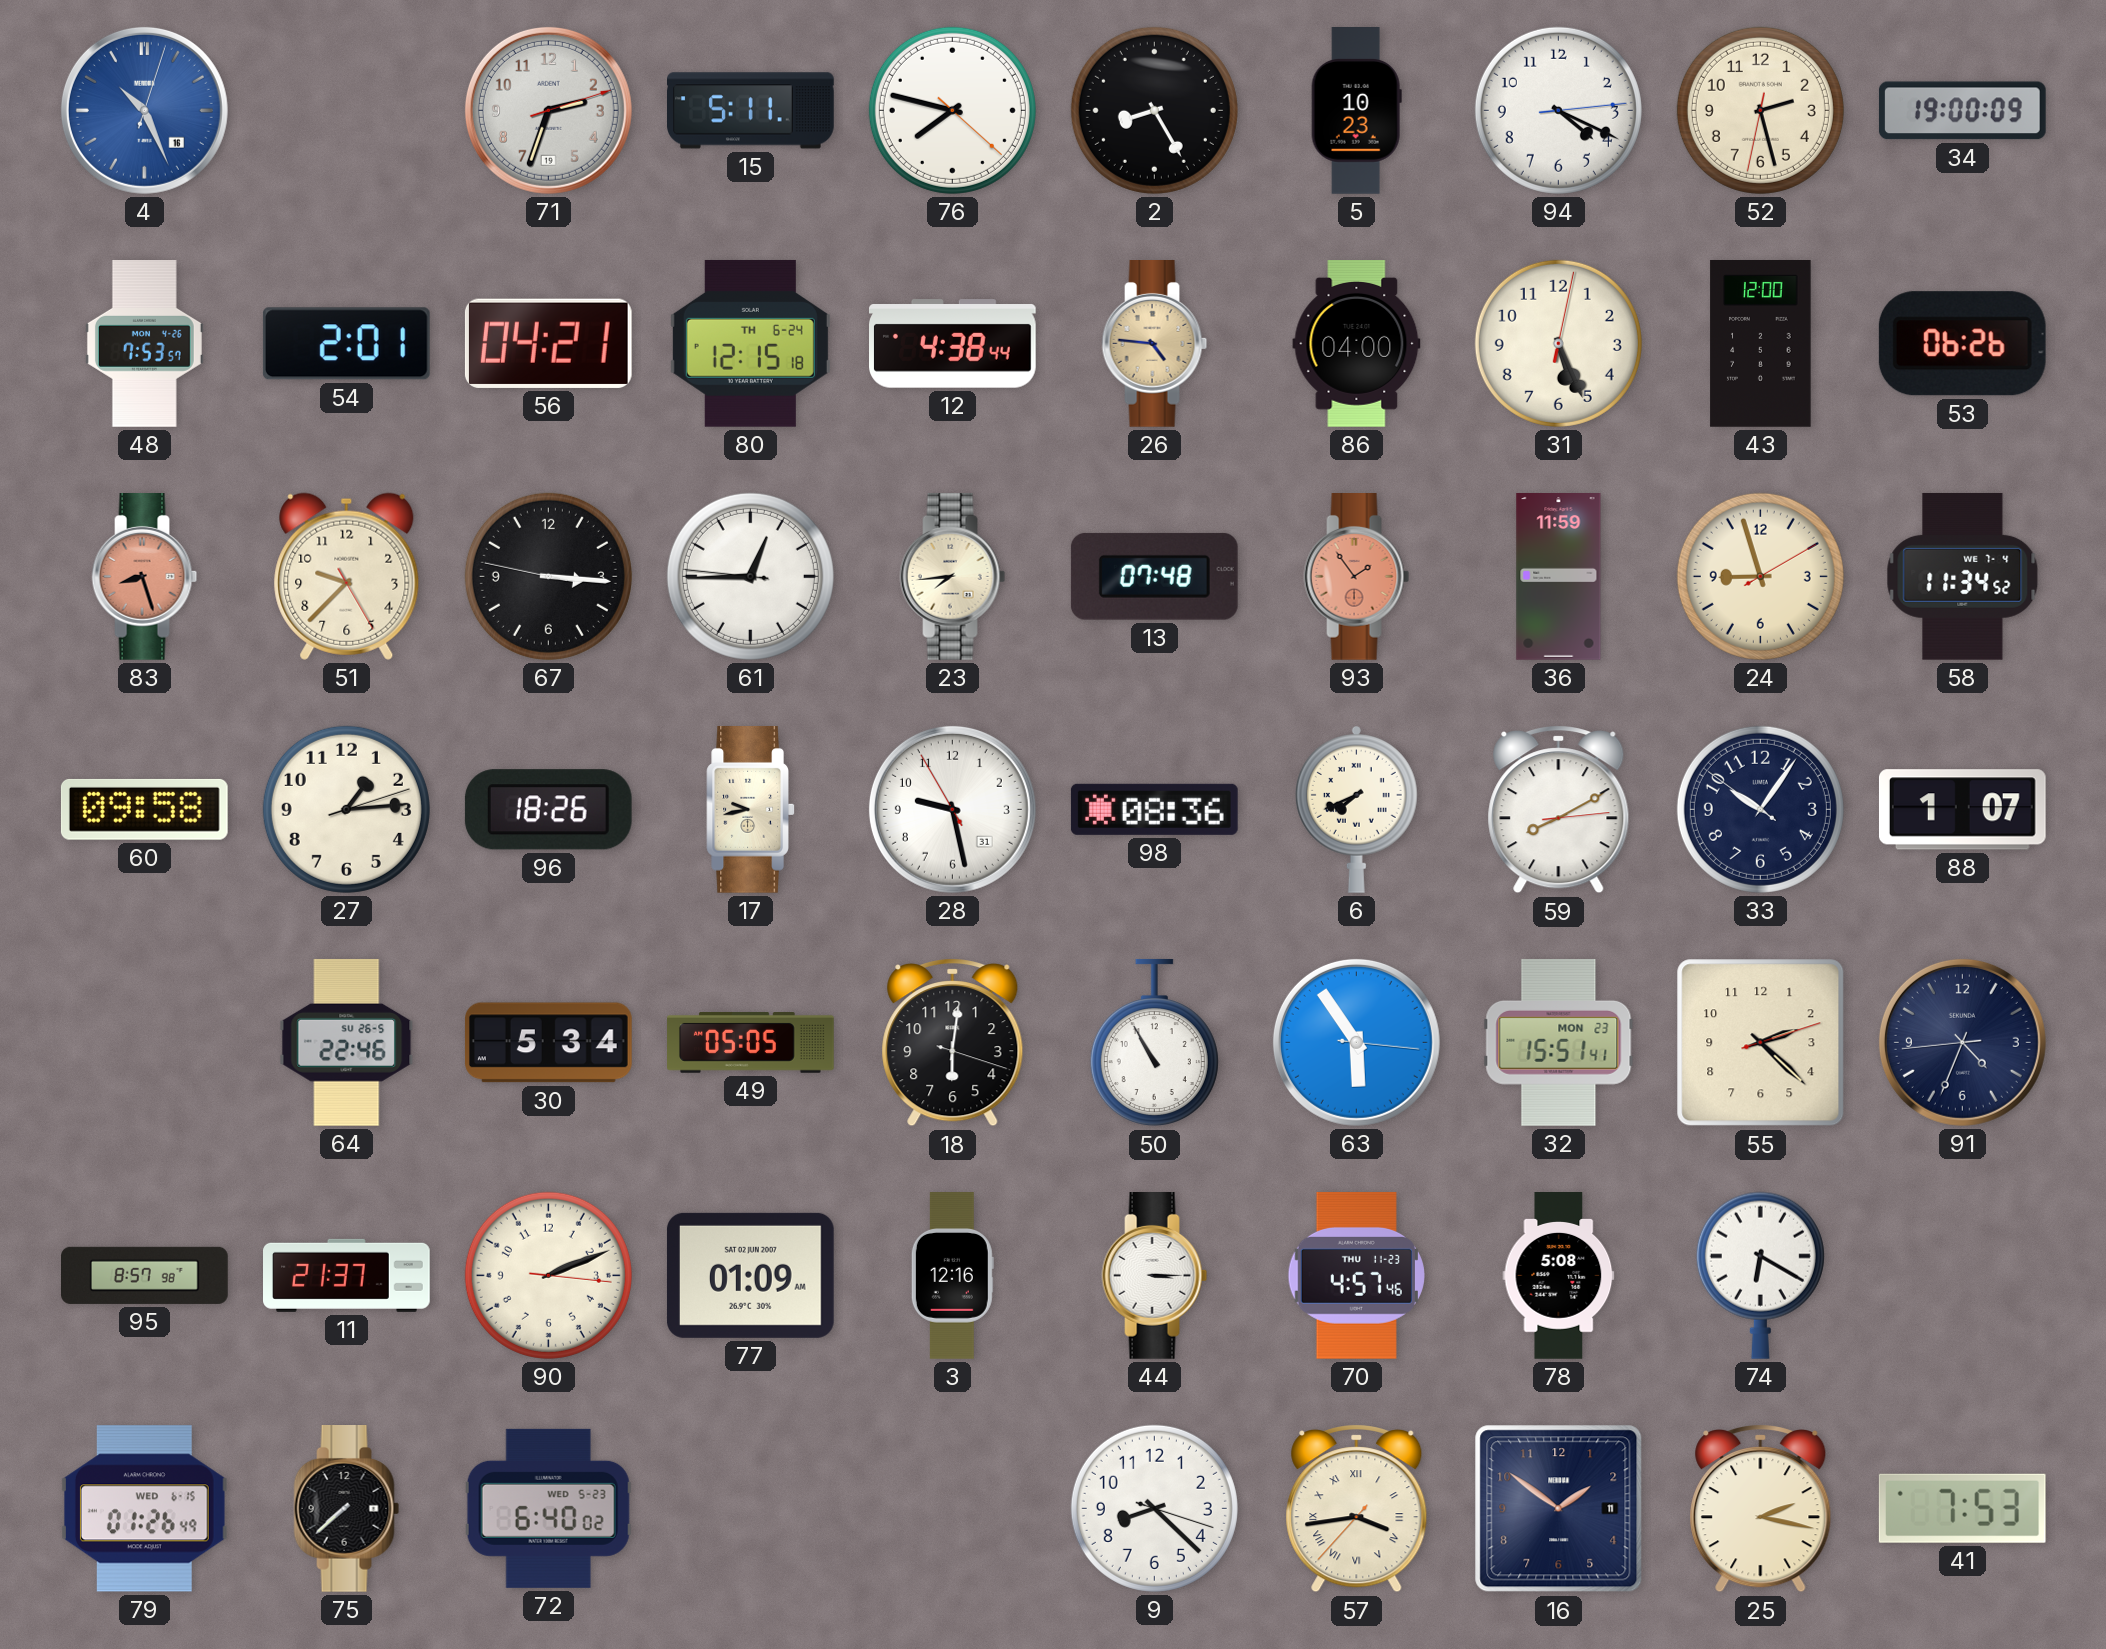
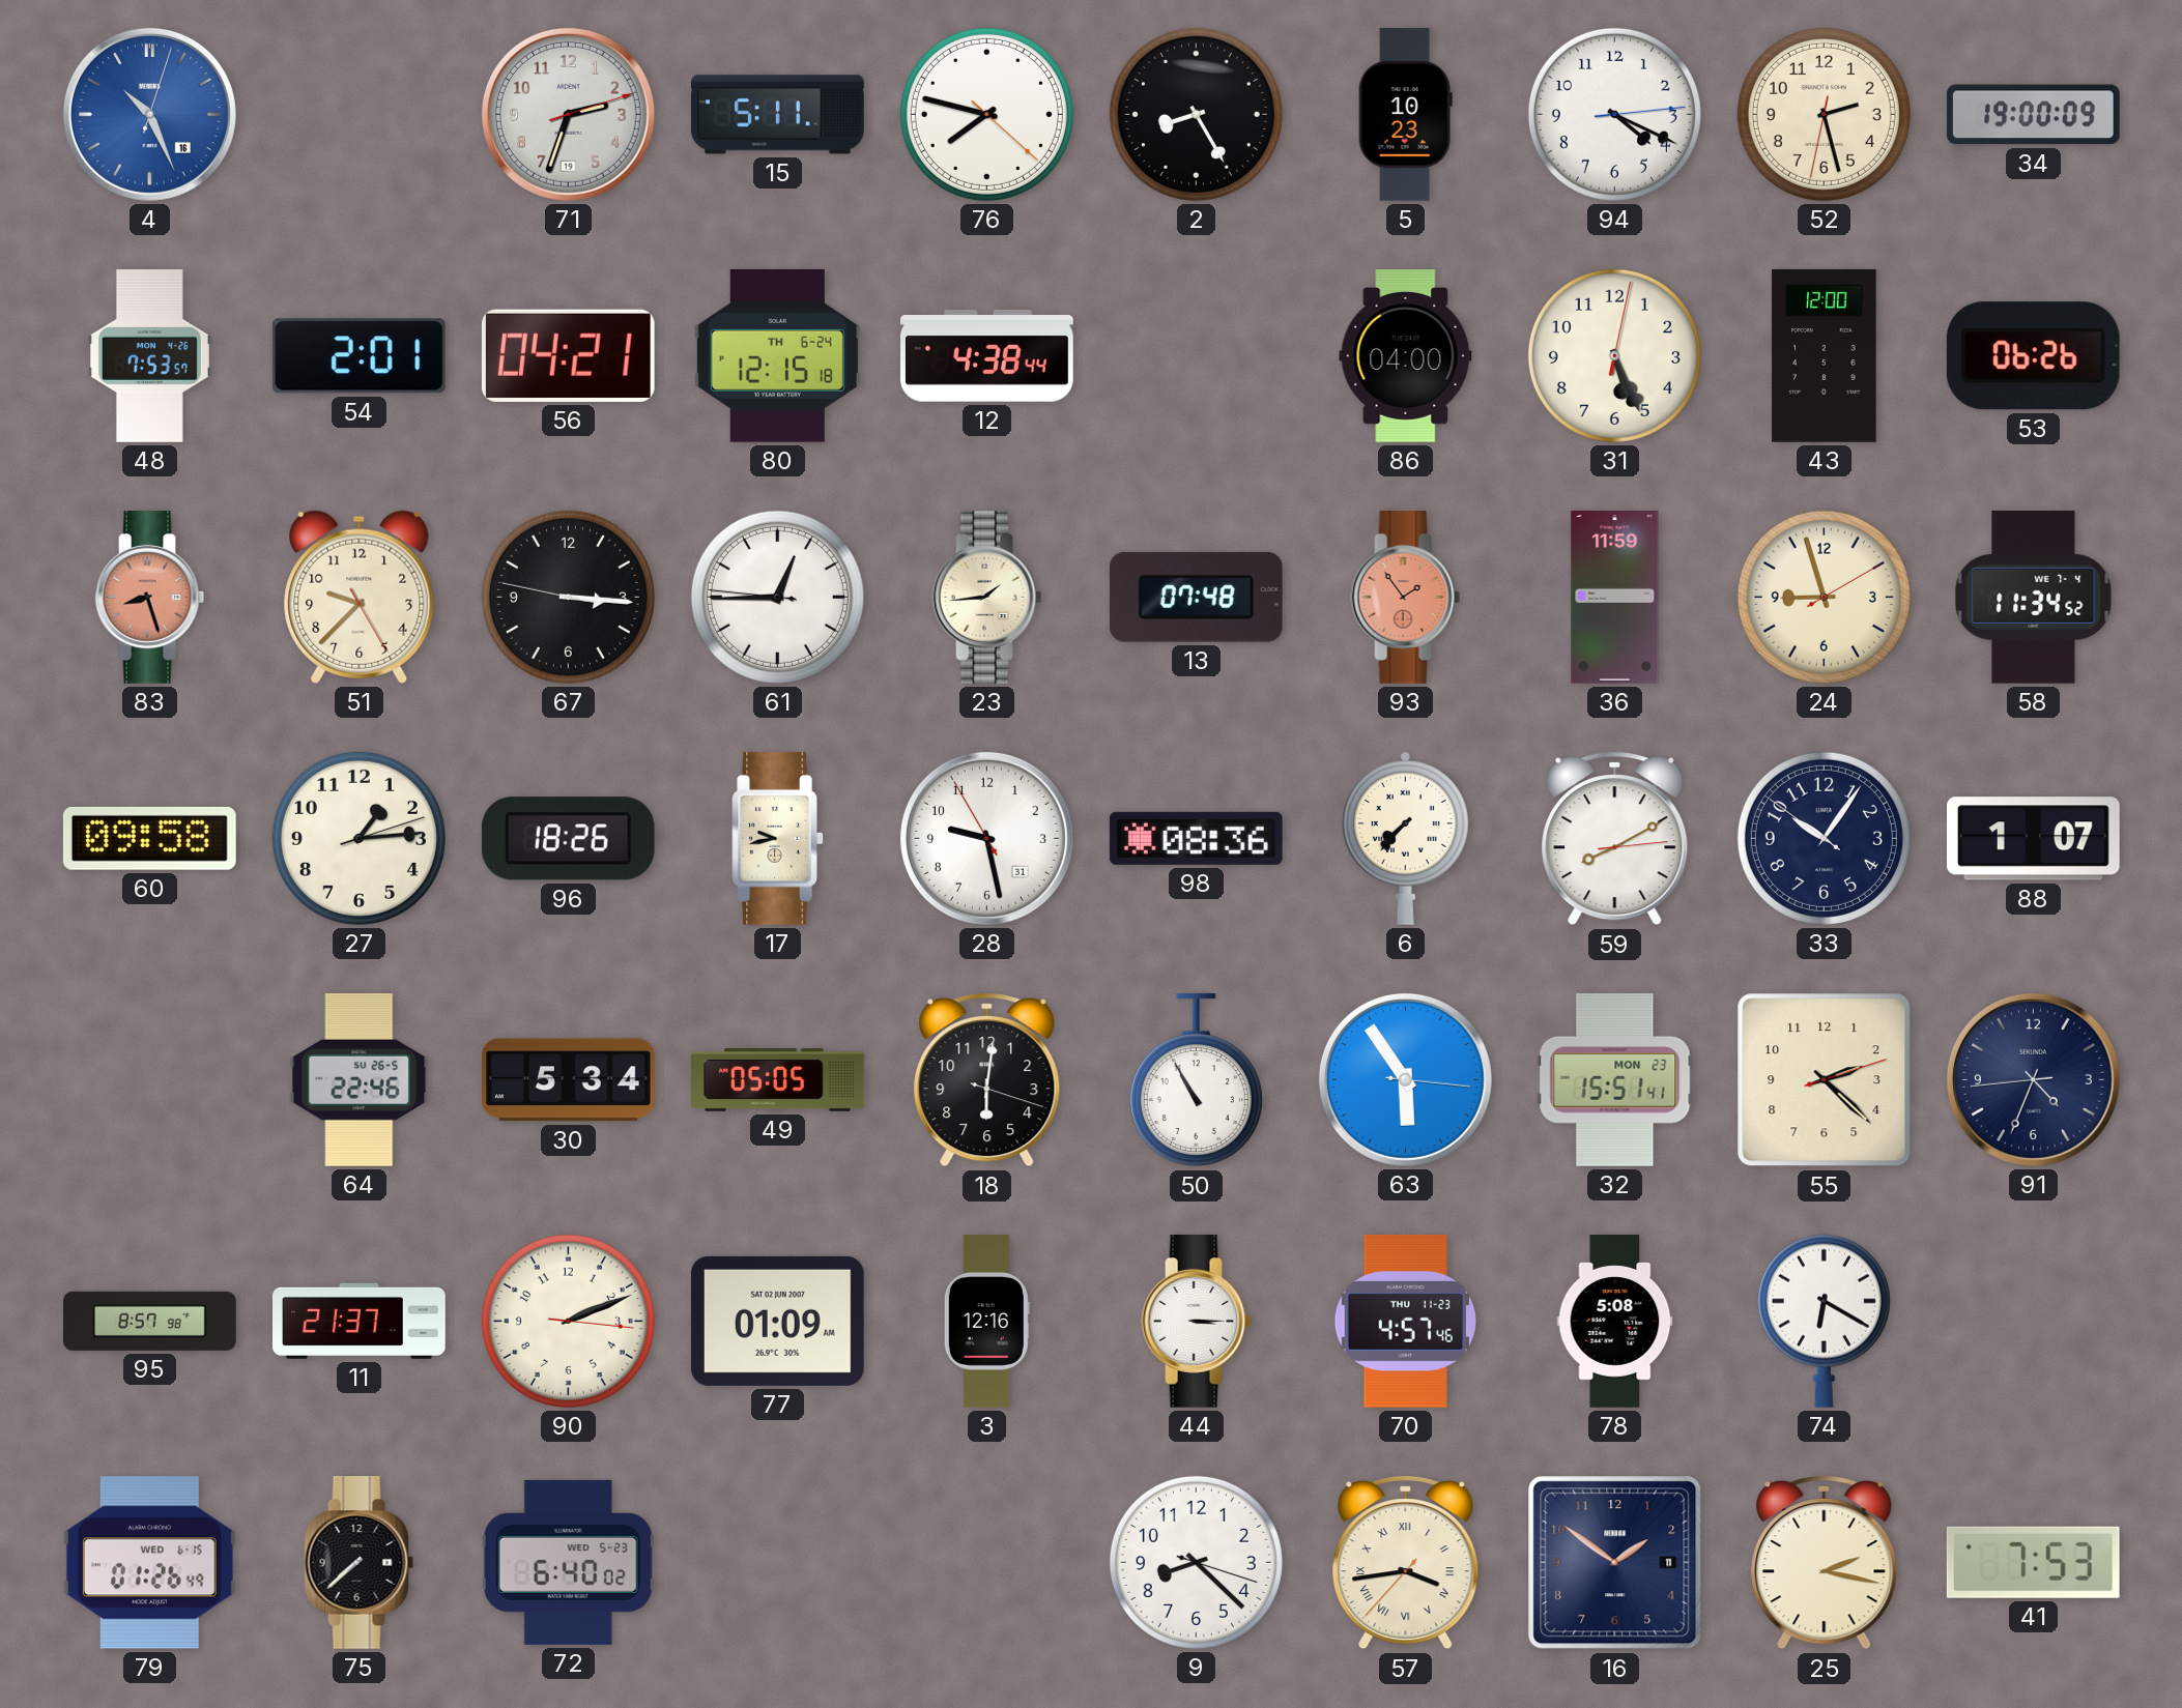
26: 4:46 -> none (1155, 344)
23: 7:44 -> 1:44 (987, 598)
6: 7:41 -> 7:37 (1405, 839)
